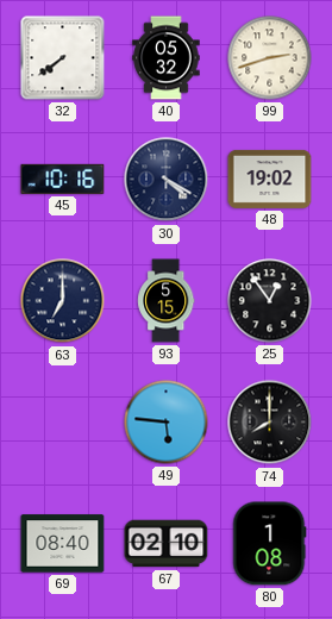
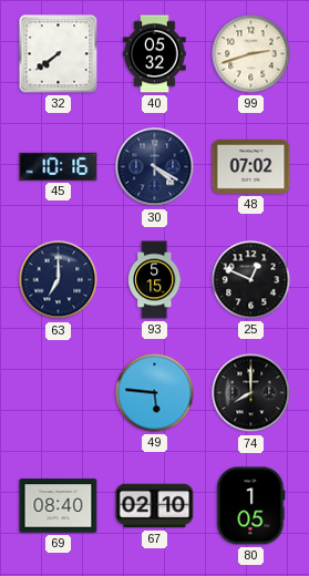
48: 19:02 -> 07:02 (251, 166)
25: 12:54 -> 12:49 (251, 280)
80: 1:08 -> 1:05 (251, 506)
